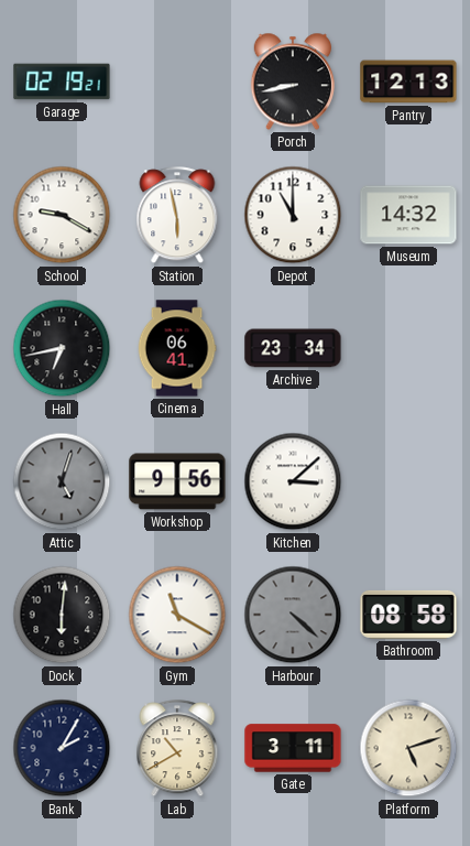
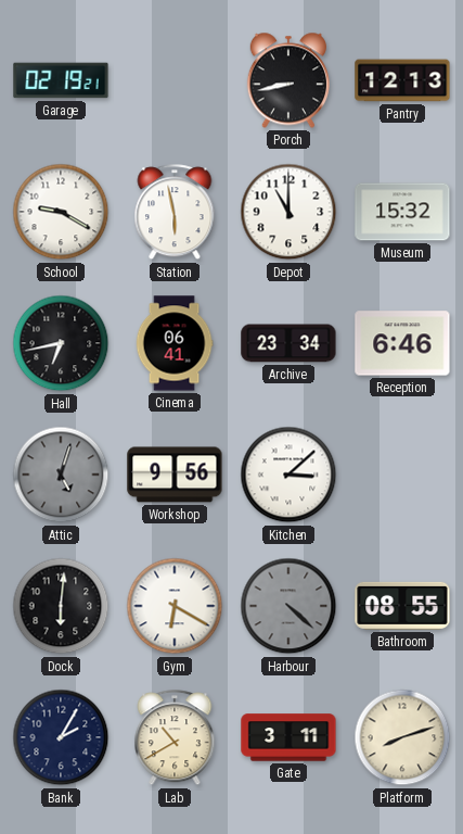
Museum: 14:32 -> 15:32 (402, 212)
Reception: none -> 6:46 (402, 343)
Gym: 11:20 -> 6:20 (175, 606)
Bathroom: 08:58 -> 08:55 (402, 606)
Platform: 5:12 -> 8:12 (402, 737)
